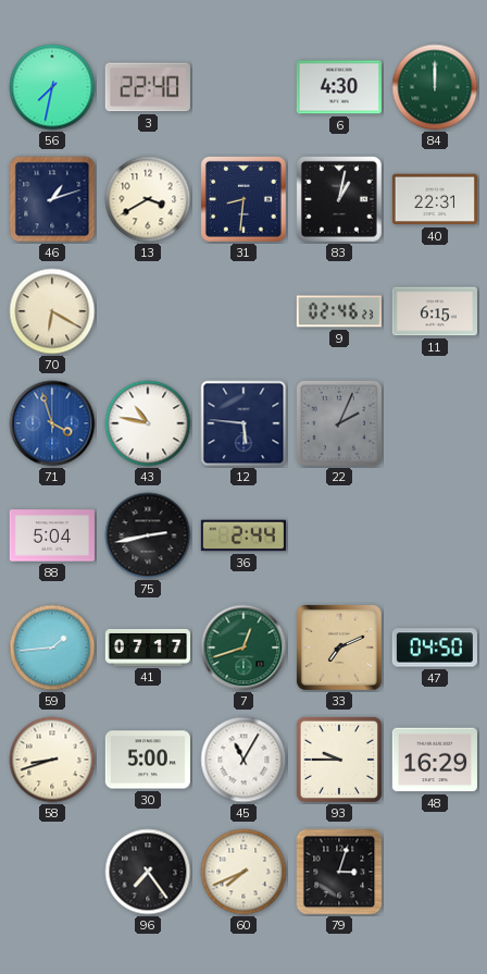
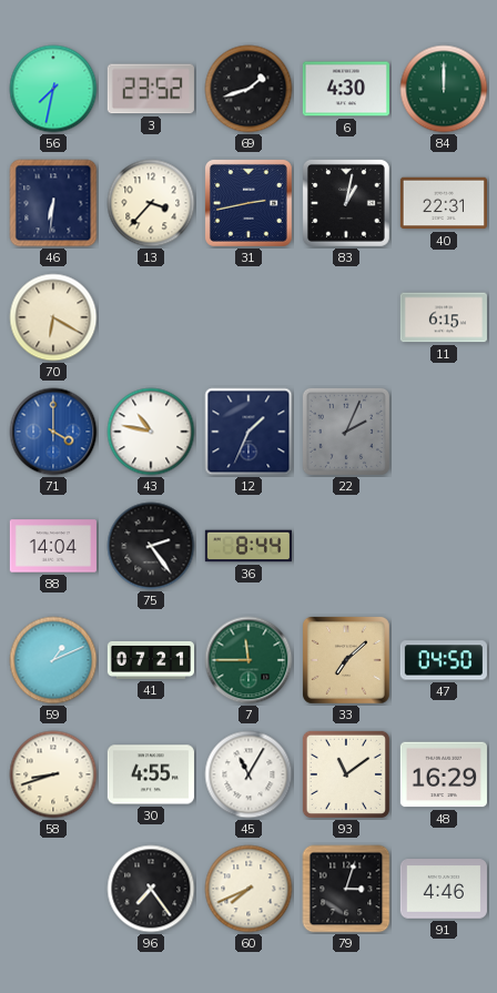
3: 22:40 -> 23:52 (151, 89)
69: none -> 1:42 (248, 89)
46: 1:12 -> 6:31 (53, 203)
13: 3:40 -> 3:37 (151, 203)
31: 8:31 -> 2:43 (248, 203)
9: 02:46 -> none (339, 311)
71: 3:57 -> 4:00 (53, 432)
12: 5:46 -> 1:34 (248, 432)
88: 5:04 -> 14:04 (53, 546)
75: 2:43 -> 2:24 (151, 546)
36: 2:44 -> 8:44 (248, 546)
59: 1:44 -> 1:11 (53, 660)
41: 07:17 -> 07:21 (150, 660)
7: 12:42 -> 11:45 (248, 660)
33: 7:11 -> 7:08 (346, 660)
30: 5:00 -> 4:55 (151, 774)
93: 9:45 -> 11:09 (346, 774)
91: none -> 4:46 (444, 889)
